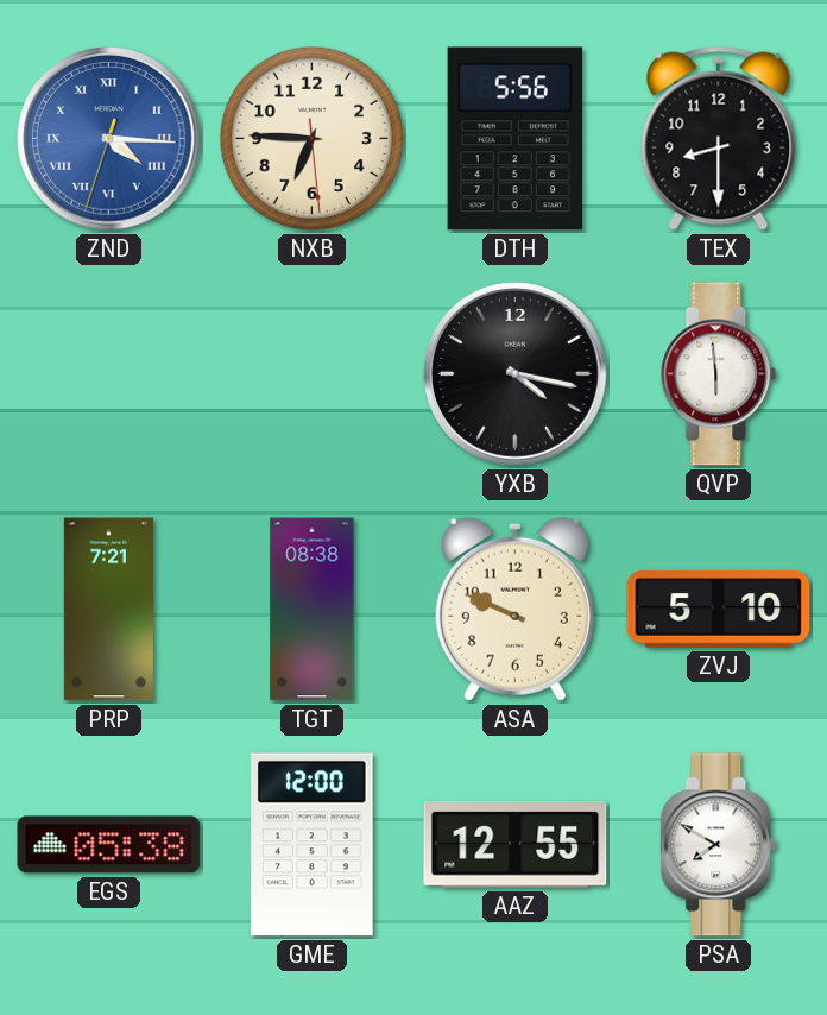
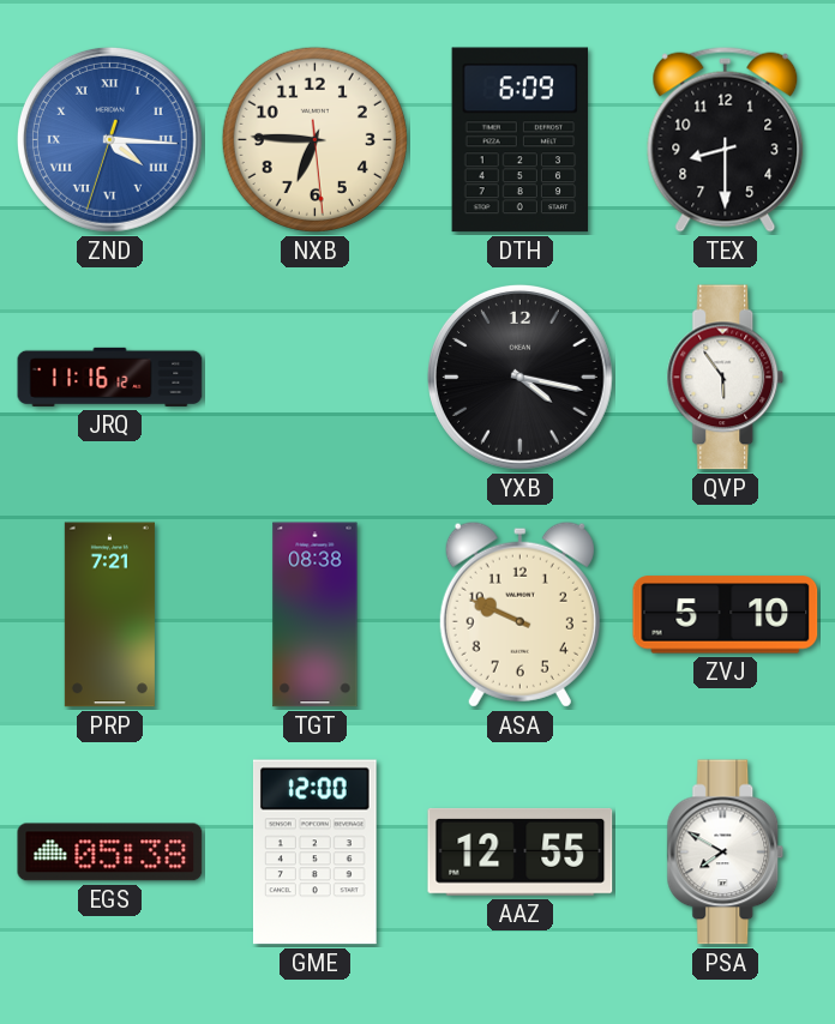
DTH: 5:56 -> 6:09 (521, 140)
JRQ: none -> 11:16 (110, 377)
QVP: 5:59 -> 5:54 (726, 378)
